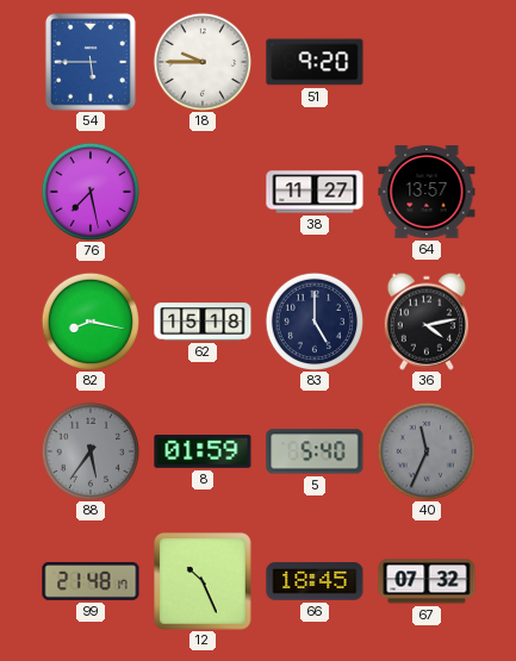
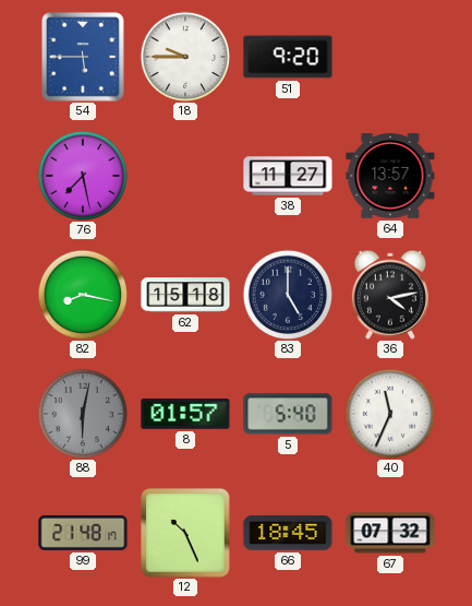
88: 5:36 -> 6:02 (82, 413)
8: 01:59 -> 01:57 (185, 414)
40 dial: grey -> white (389, 413)
